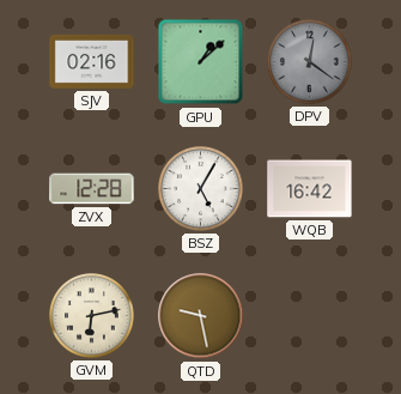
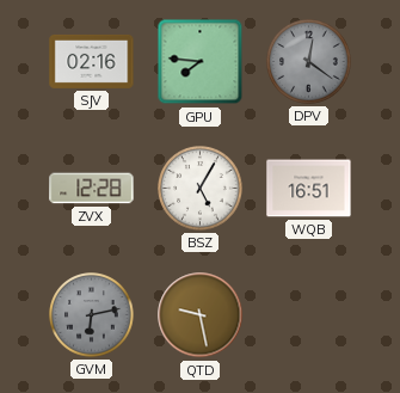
GPU: 1:08 -> 7:46 (201, 62)
WQB: 16:42 -> 16:51 (309, 189)
GVM dial: cream -> grey (92, 315)
